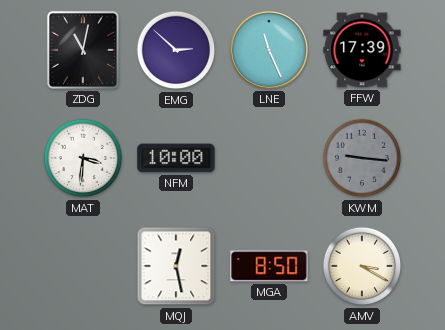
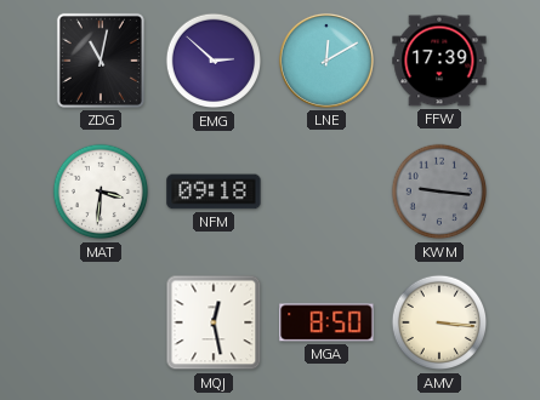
LNE: 11:26 -> 12:10 (326, 61)
NFM: 10:00 -> 09:18 (214, 192)
AMV: 3:20 -> 3:16 (439, 322)
